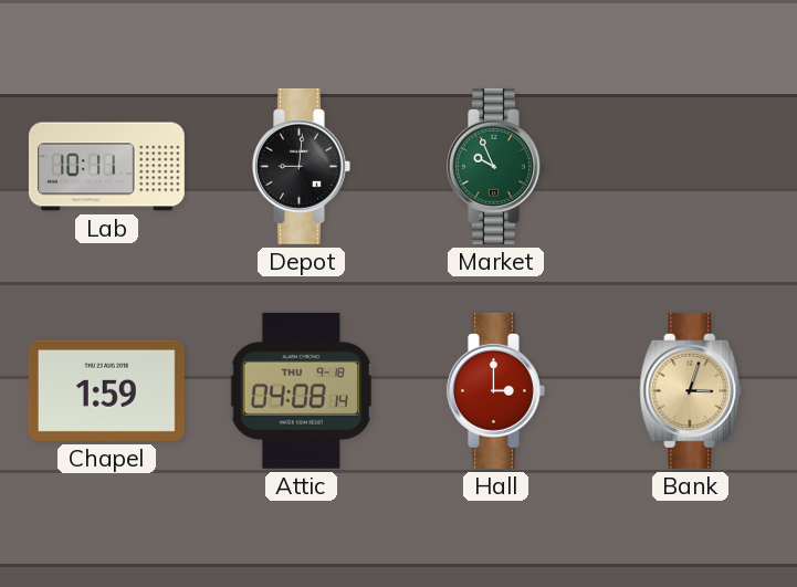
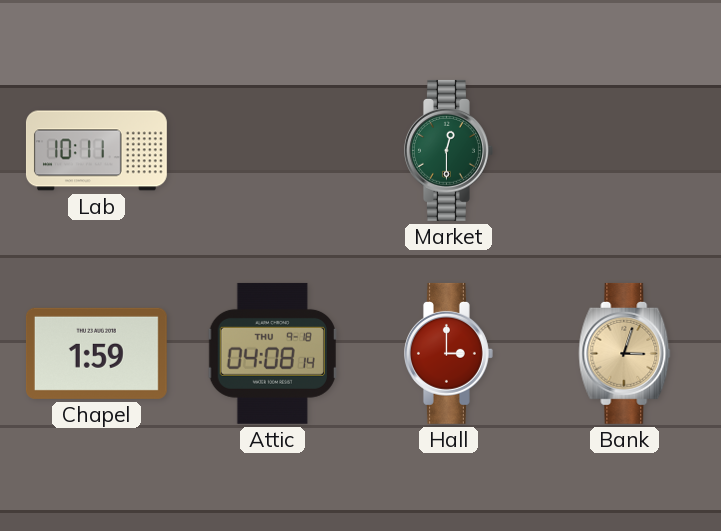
Depot: 9:01 -> none (302, 166)
Market: 9:56 -> 12:30 (449, 150)
